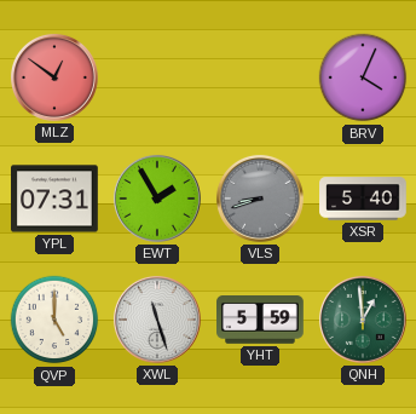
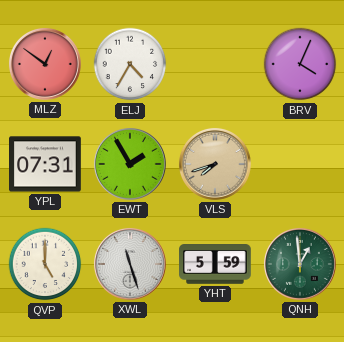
ELJ: none -> 4:35 (130, 64)
VLS: 8:42 -> 7:42 (215, 164)
VLS dial: grey -> champagne (215, 164)
XSR: 5:40 -> none (363, 199)
